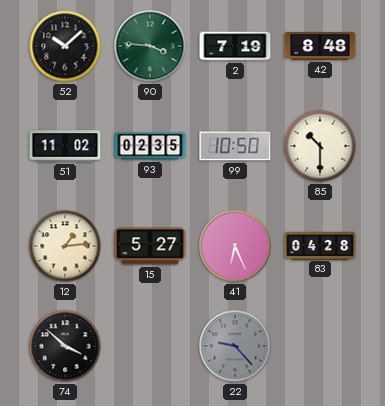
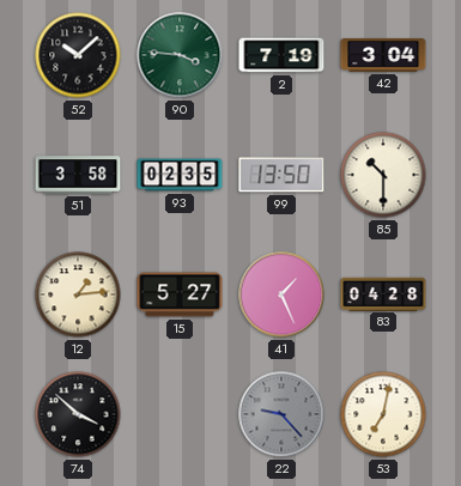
42: 8:48 -> 3:04 (383, 56)
51: 11:02 -> 3:58 (78, 175)
99: 10:50 -> 13:50 (281, 175)
41: 6:26 -> 1:26 (281, 294)
53: none -> 7:02 (383, 414)
